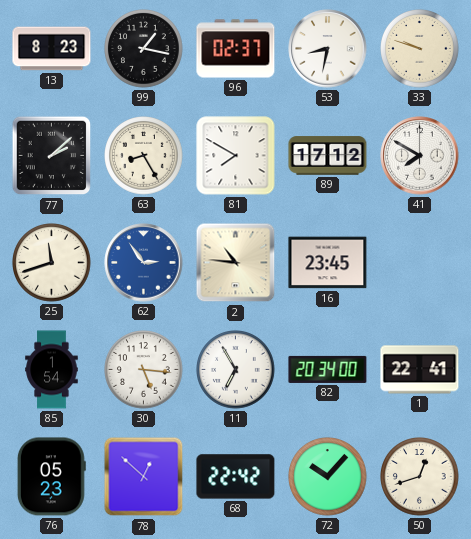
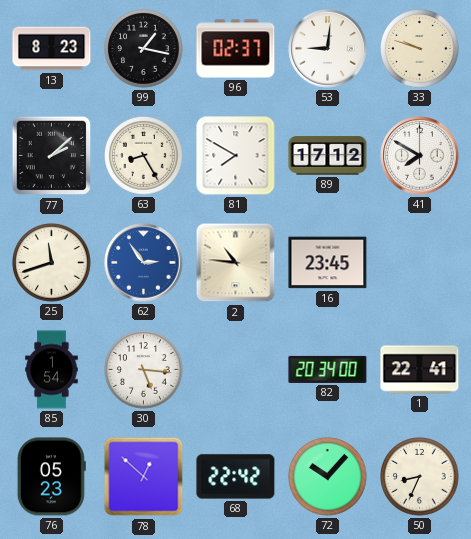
53: 8:32 -> 9:01 (328, 49)
11: 6:55 -> none (236, 370)
50: 12:42 -> 8:34 (420, 477)
